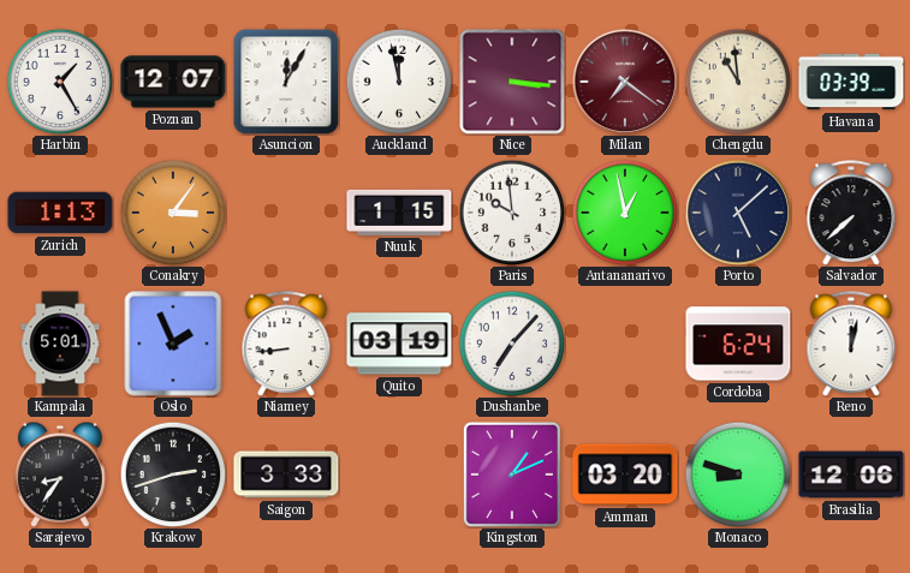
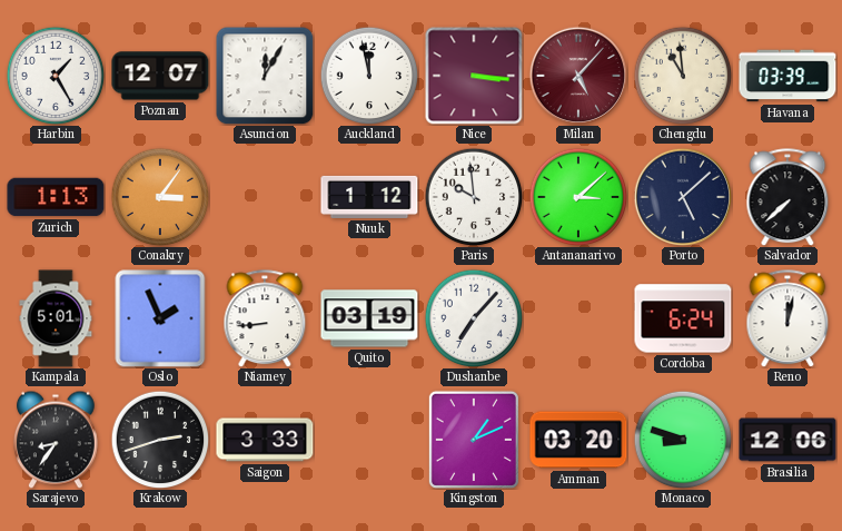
Milan: 7:21 -> 5:07 (578, 76)
Nuuk: 1:15 -> 1:12 (369, 197)
Antananarivo: 12:58 -> 3:08 (578, 197)
